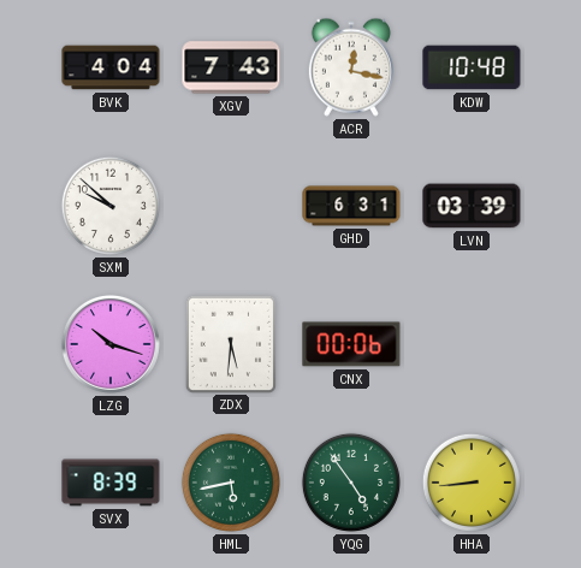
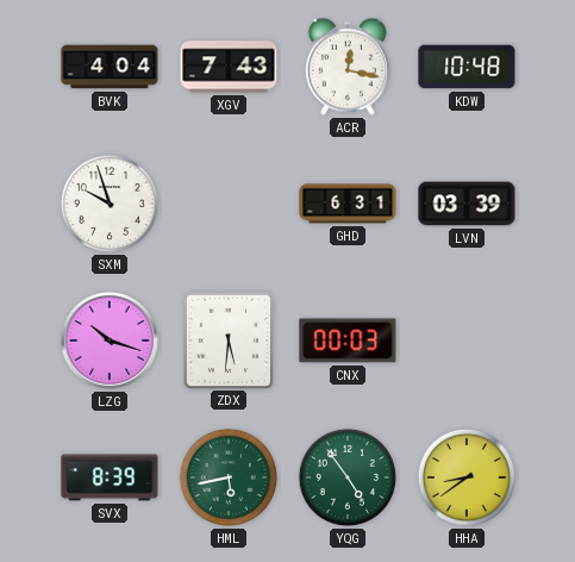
SXM: 9:52 -> 9:57 (110, 204)
CNX: 00:06 -> 00:03 (348, 341)
HHA: 8:44 -> 8:39 (467, 477)
